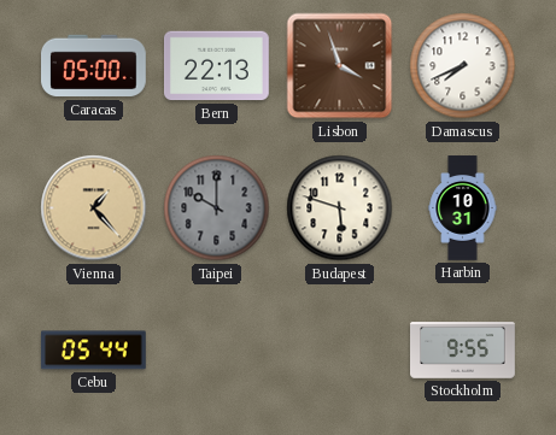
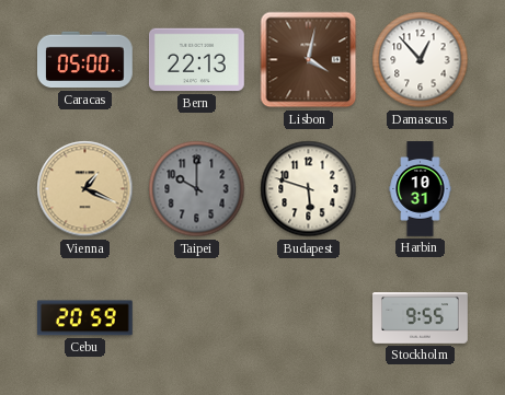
Lisbon: 3:57 -> 4:02 (309, 60)
Damascus: 7:41 -> 12:53 (421, 60)
Vienna: 1:23 -> 1:19 (85, 189)
Cebu: 05:44 -> 20:59 (84, 318)
